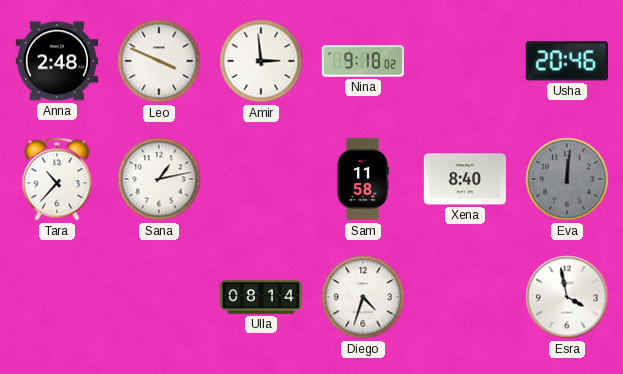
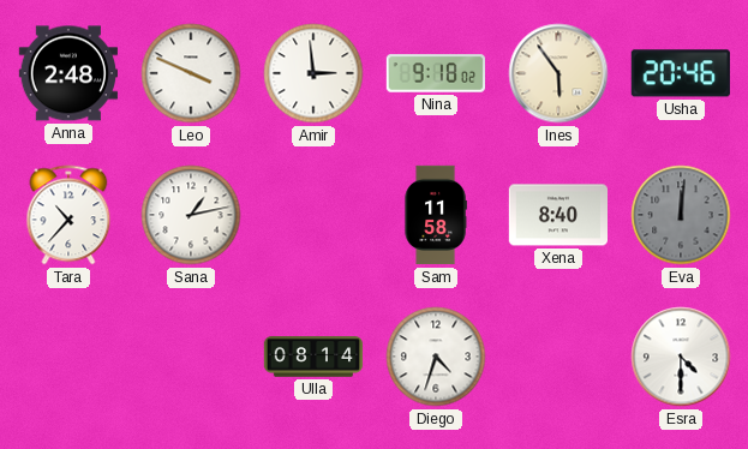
Ines: none -> 5:54 (558, 73)
Esra: 3:58 -> 4:30 (681, 357)
